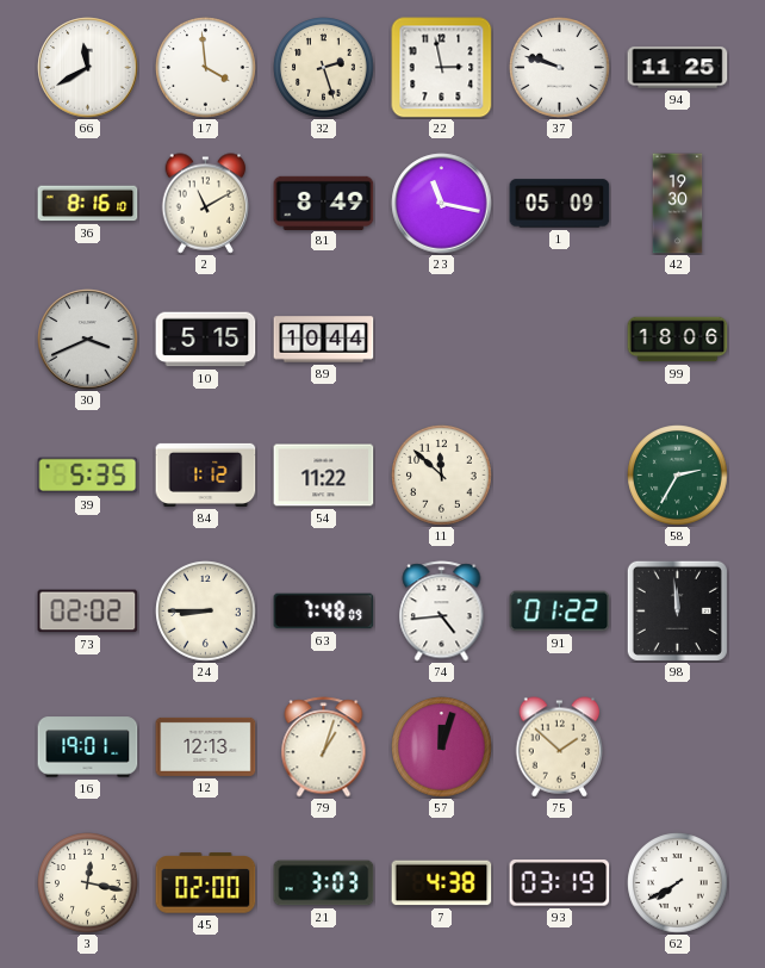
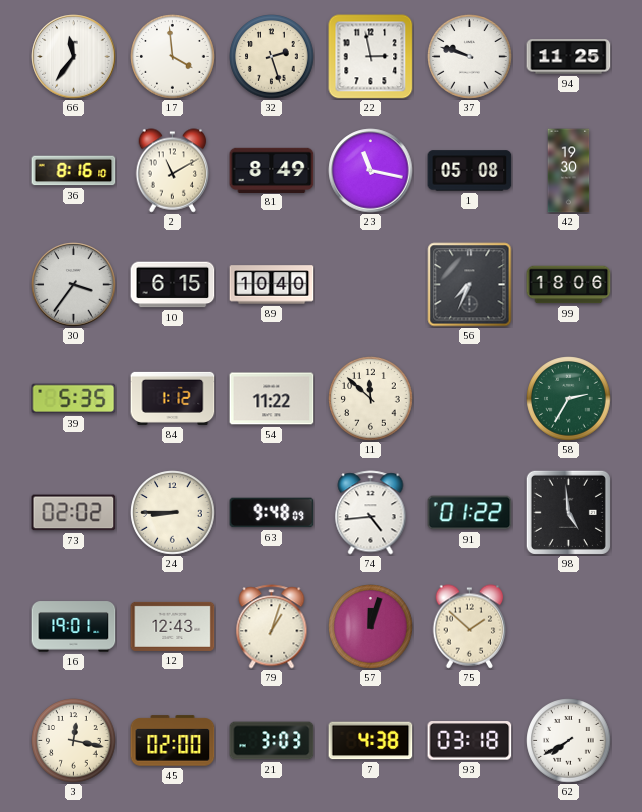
66: 11:40 -> 11:36 (74, 57)
1: 05:09 -> 05:08 (470, 171)
30: 3:41 -> 3:36 (74, 285)
10: 5:15 -> 6:15 (173, 285)
89: 10:44 -> 10:40 (272, 285)
56: none -> 7:34 (470, 285)
63: 7:48 -> 9:48 (272, 513)
98: 11:59 -> 4:59 (568, 512)
12: 12:13 -> 12:43 (173, 626)
93: 03:19 -> 03:18 (470, 741)
